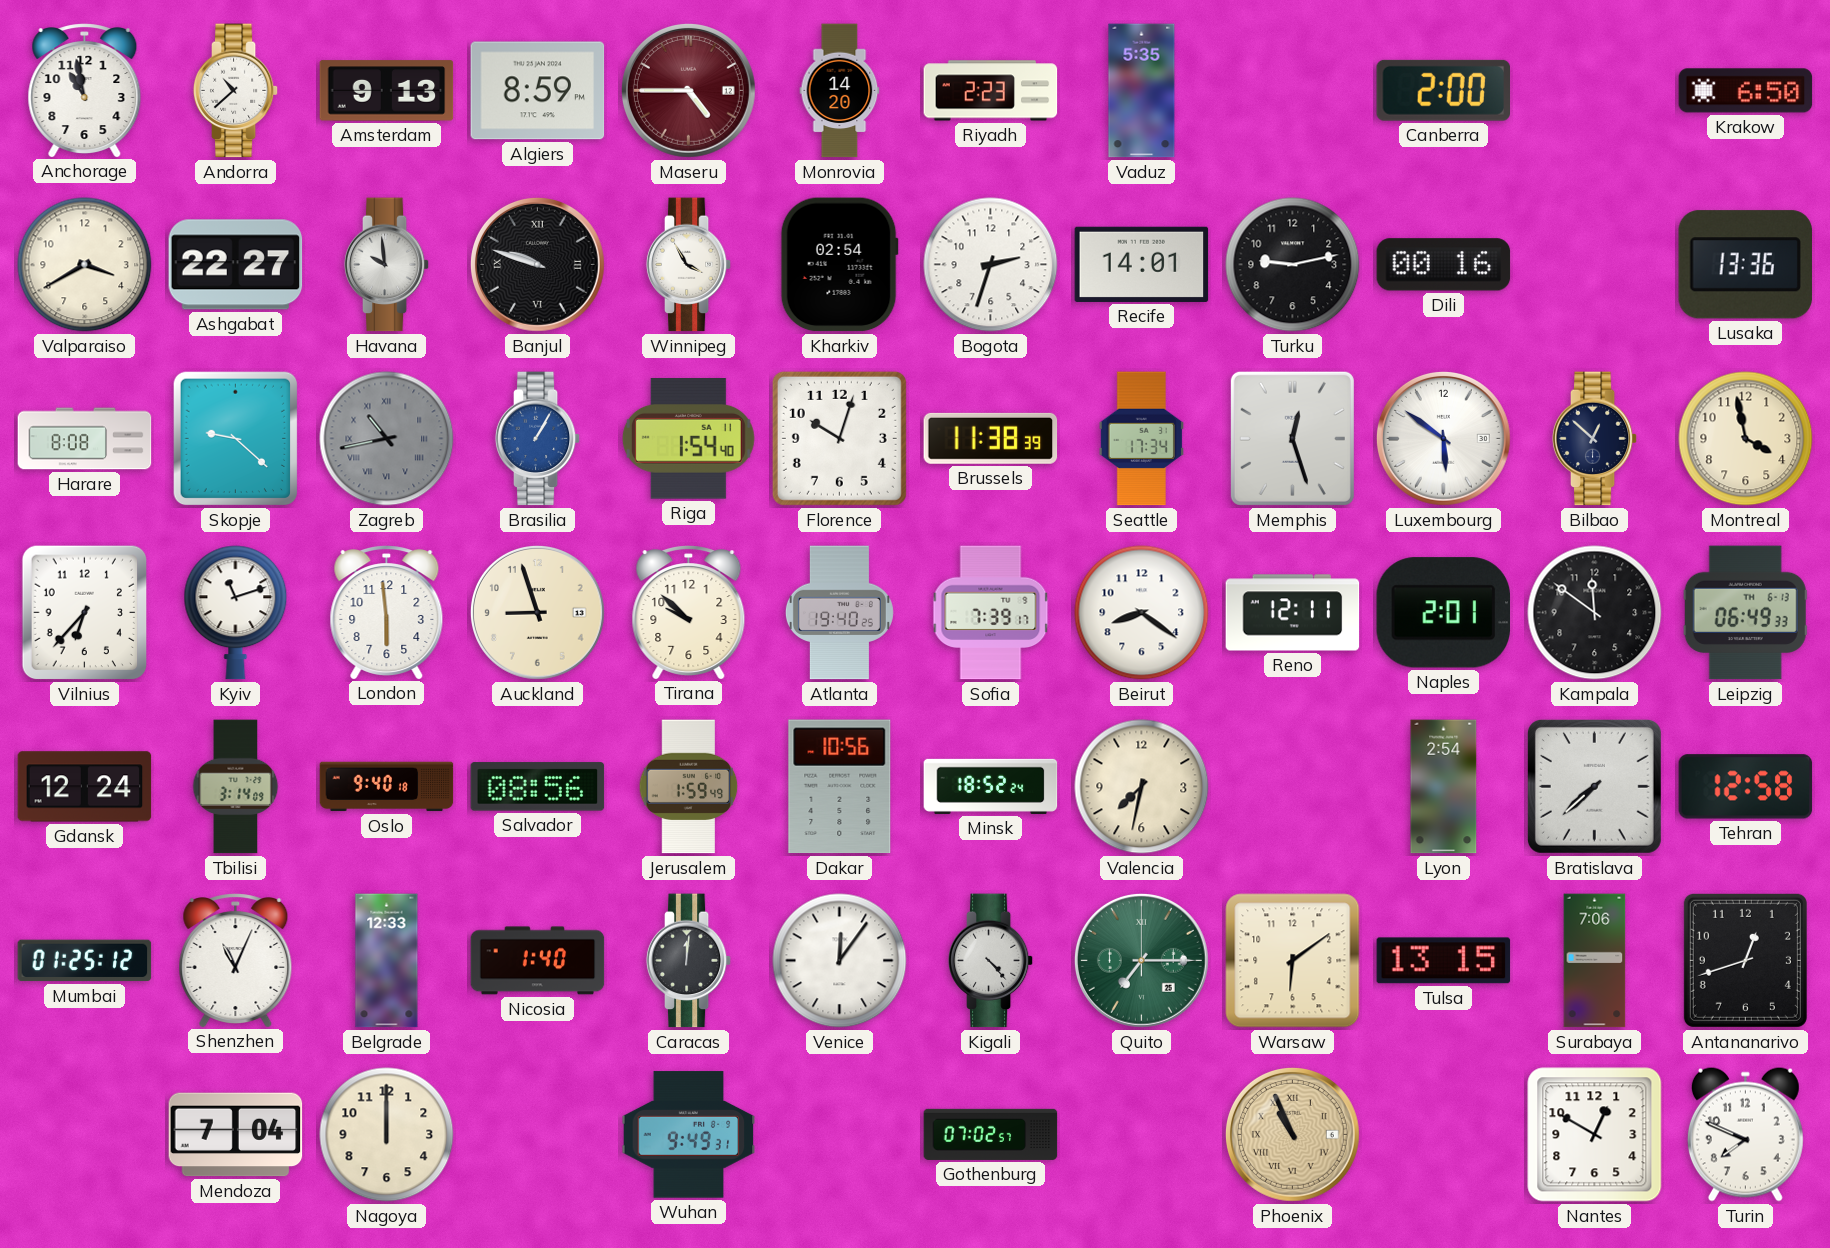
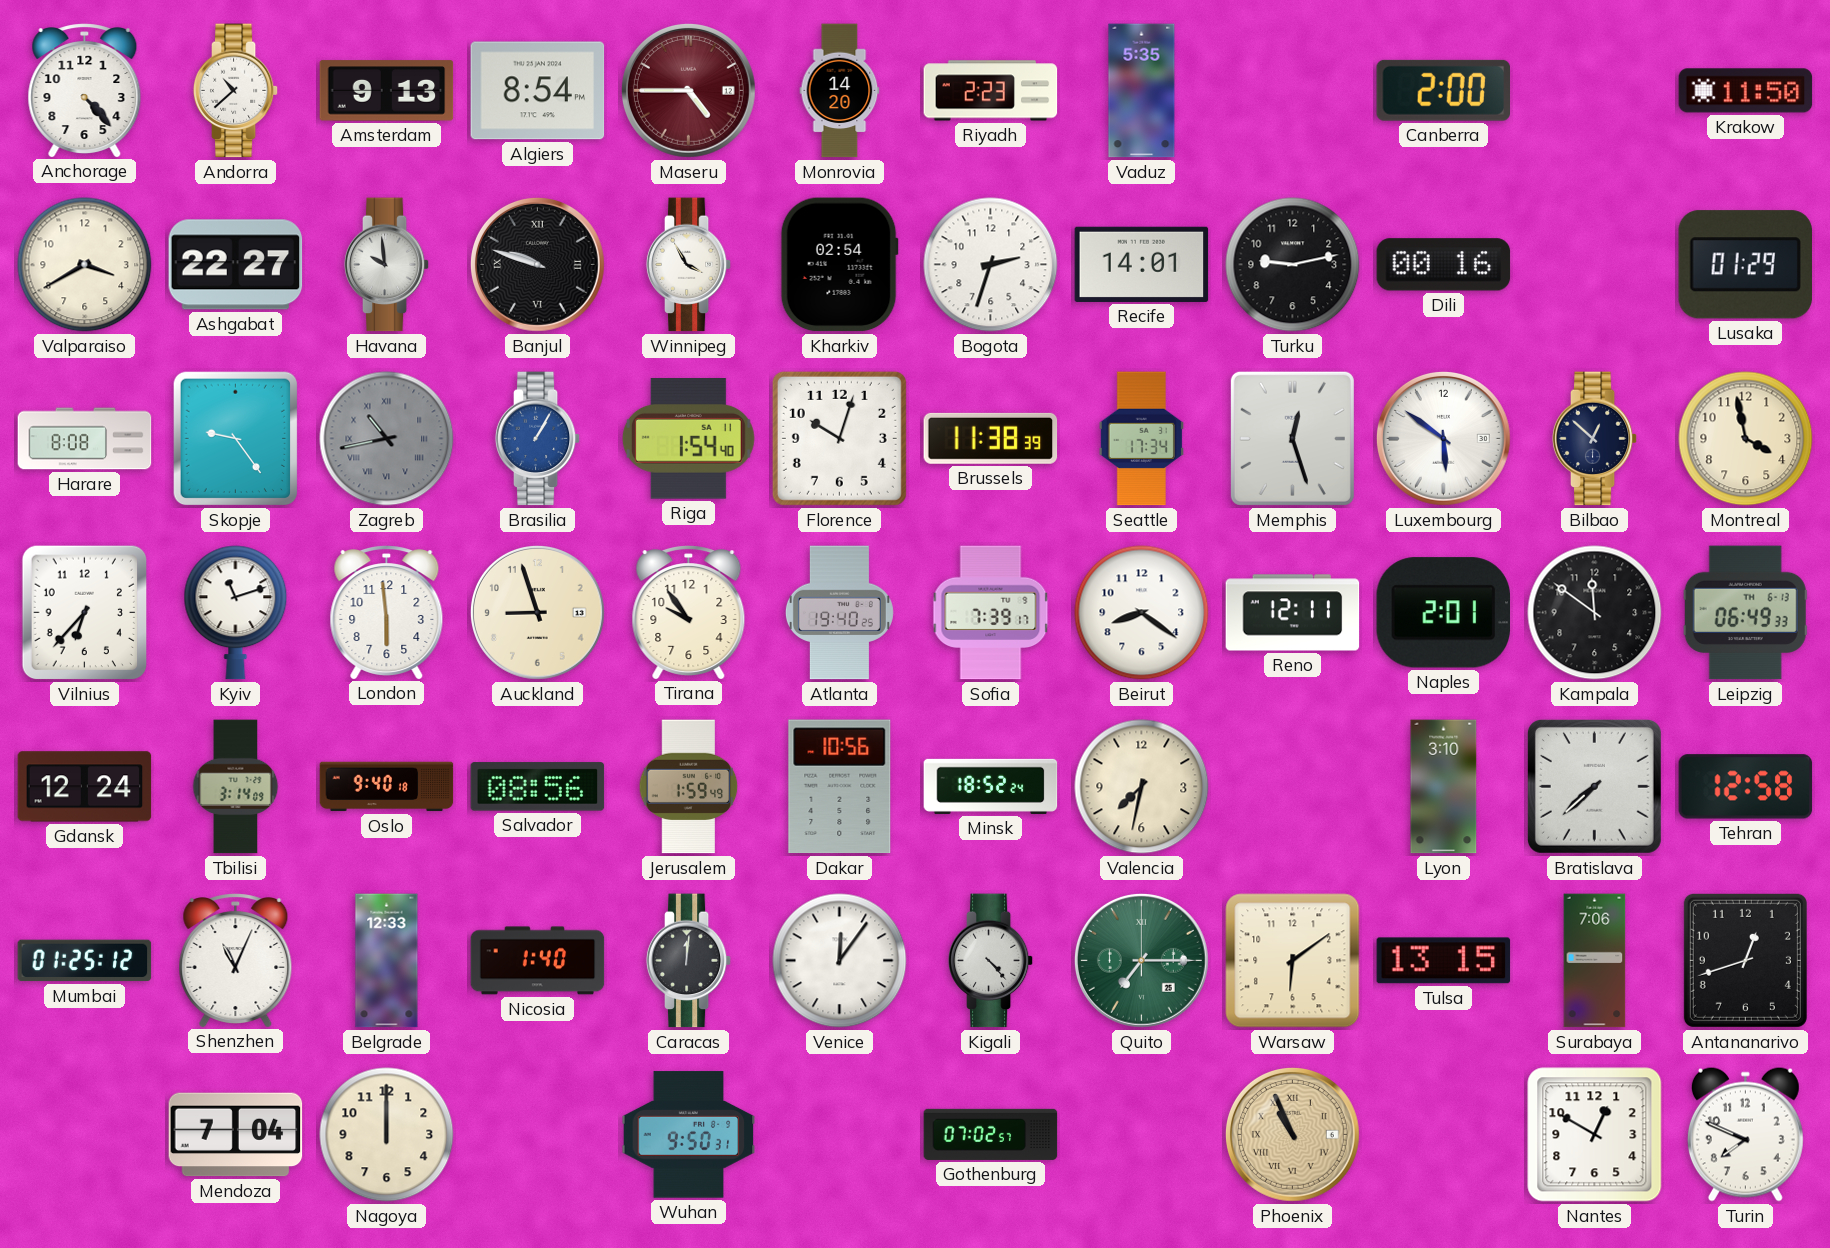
Anchorage: 10:58 -> 4:23 (85, 90)
Algiers: 8:59 -> 8:54 (538, 91)
Krakow: 6:50 -> 11:50 (1746, 91)
Lusaka: 13:36 -> 01:29 (1745, 265)
Skopje: 9:22 -> 9:24 (236, 439)
Tirana: 9:52 -> 9:54 (689, 612)
Lyon: 2:54 -> 3:10 (1444, 787)
Wuhan: 9:49 -> 9:50 (689, 1135)
